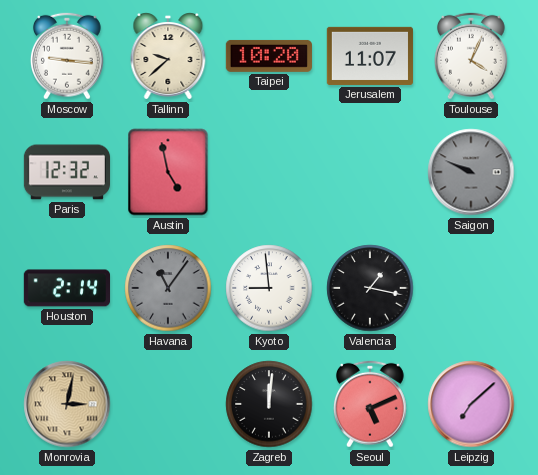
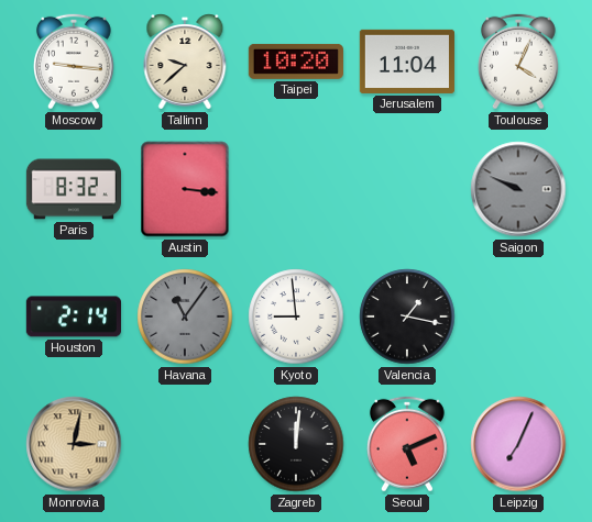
Jerusalem: 11:07 -> 11:04 (407, 62)
Paris: 12:32 -> 8:32 (73, 189)
Austin: 4:58 -> 3:16 (185, 189)
Leipzig: 7:08 -> 7:04 (518, 444)
